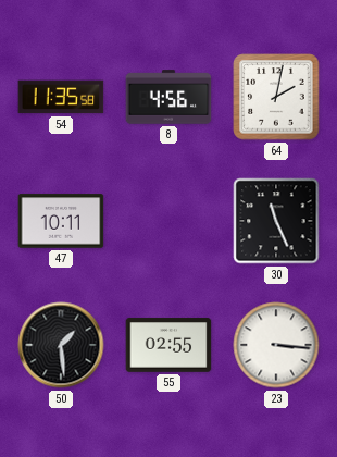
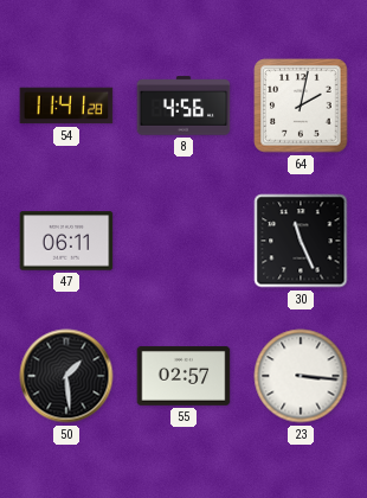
54: 11:35 -> 11:41 (66, 106)
47: 10:11 -> 06:11 (66, 241)
55: 02:55 -> 02:57 (183, 376)
